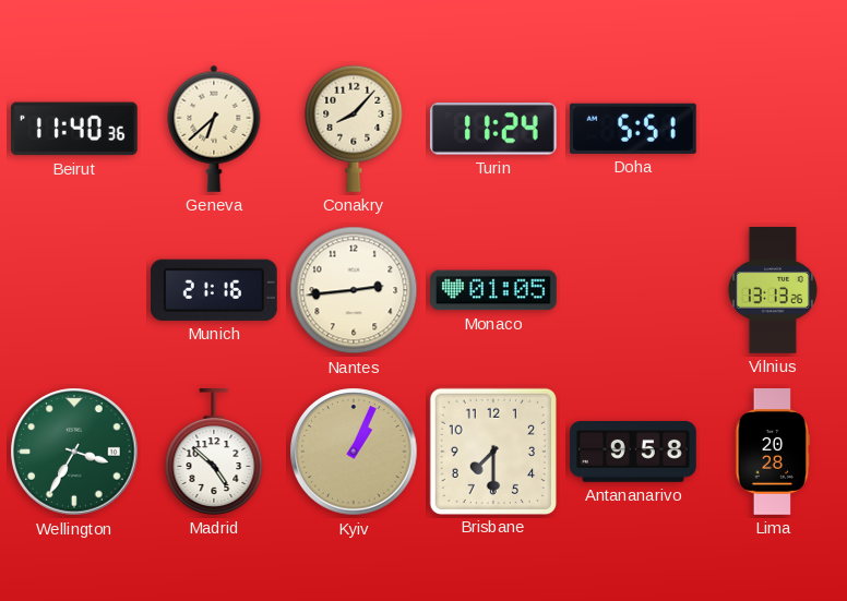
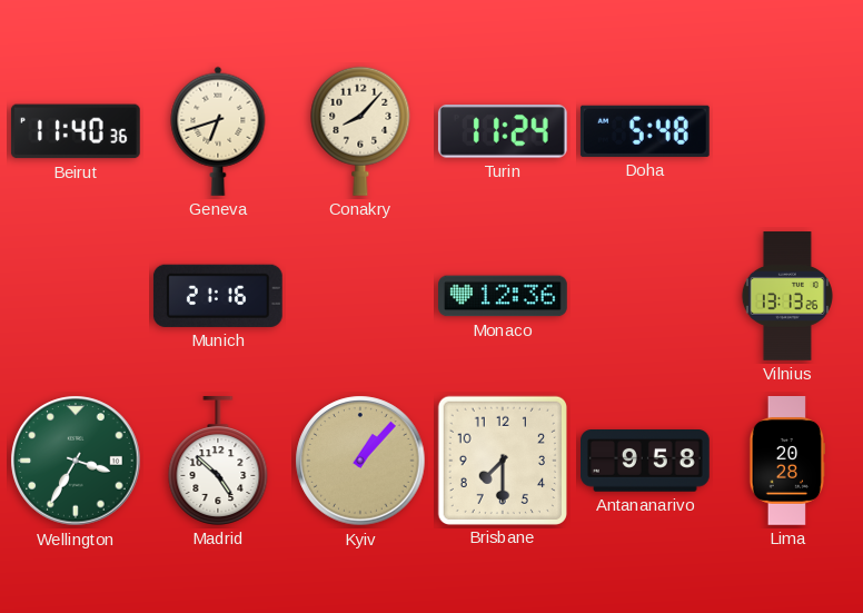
Geneva: 6:38 -> 6:42 (218, 131)
Doha: 5:51 -> 5:48 (645, 131)
Nantes: 2:44 -> none (354, 290)
Monaco: 01:05 -> 12:36 (504, 296)
Kyiv: 1:04 -> 1:07 (360, 461)
